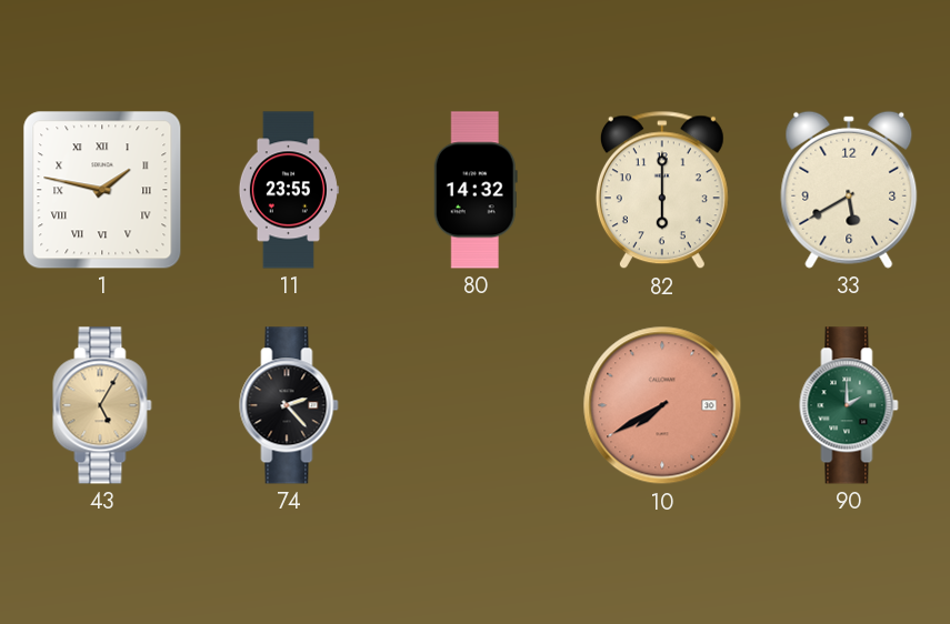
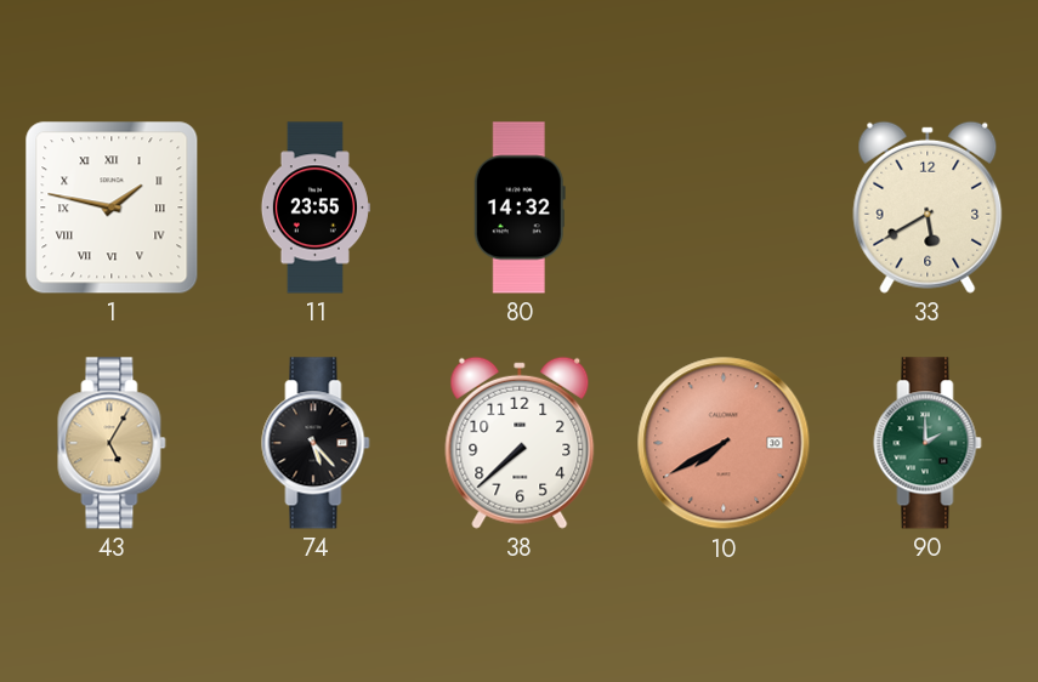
82: 6:00 -> none (662, 190)
74: 2:23 -> 5:23 (316, 443)
38: none -> 7:38 (520, 443)
